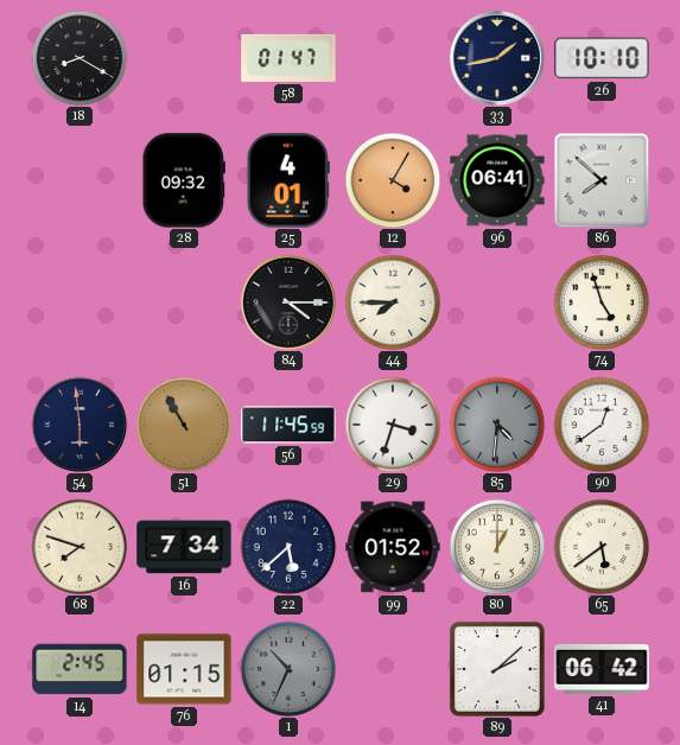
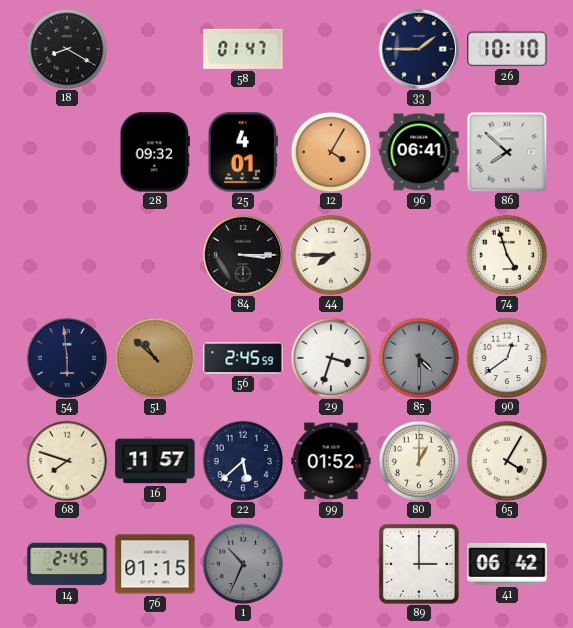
33: 1:43 -> 1:45 (418, 48)
84: 4:15 -> 3:15 (242, 254)
51: 10:55 -> 10:52 (155, 358)
56: 11:45 -> 2:45 (243, 358)
85: 4:31 -> 4:30 (419, 358)
16: 7:34 -> 11:57 (155, 461)
65: 5:39 -> 4:05 (507, 461)
89: 2:08 -> 3:00 (419, 564)
